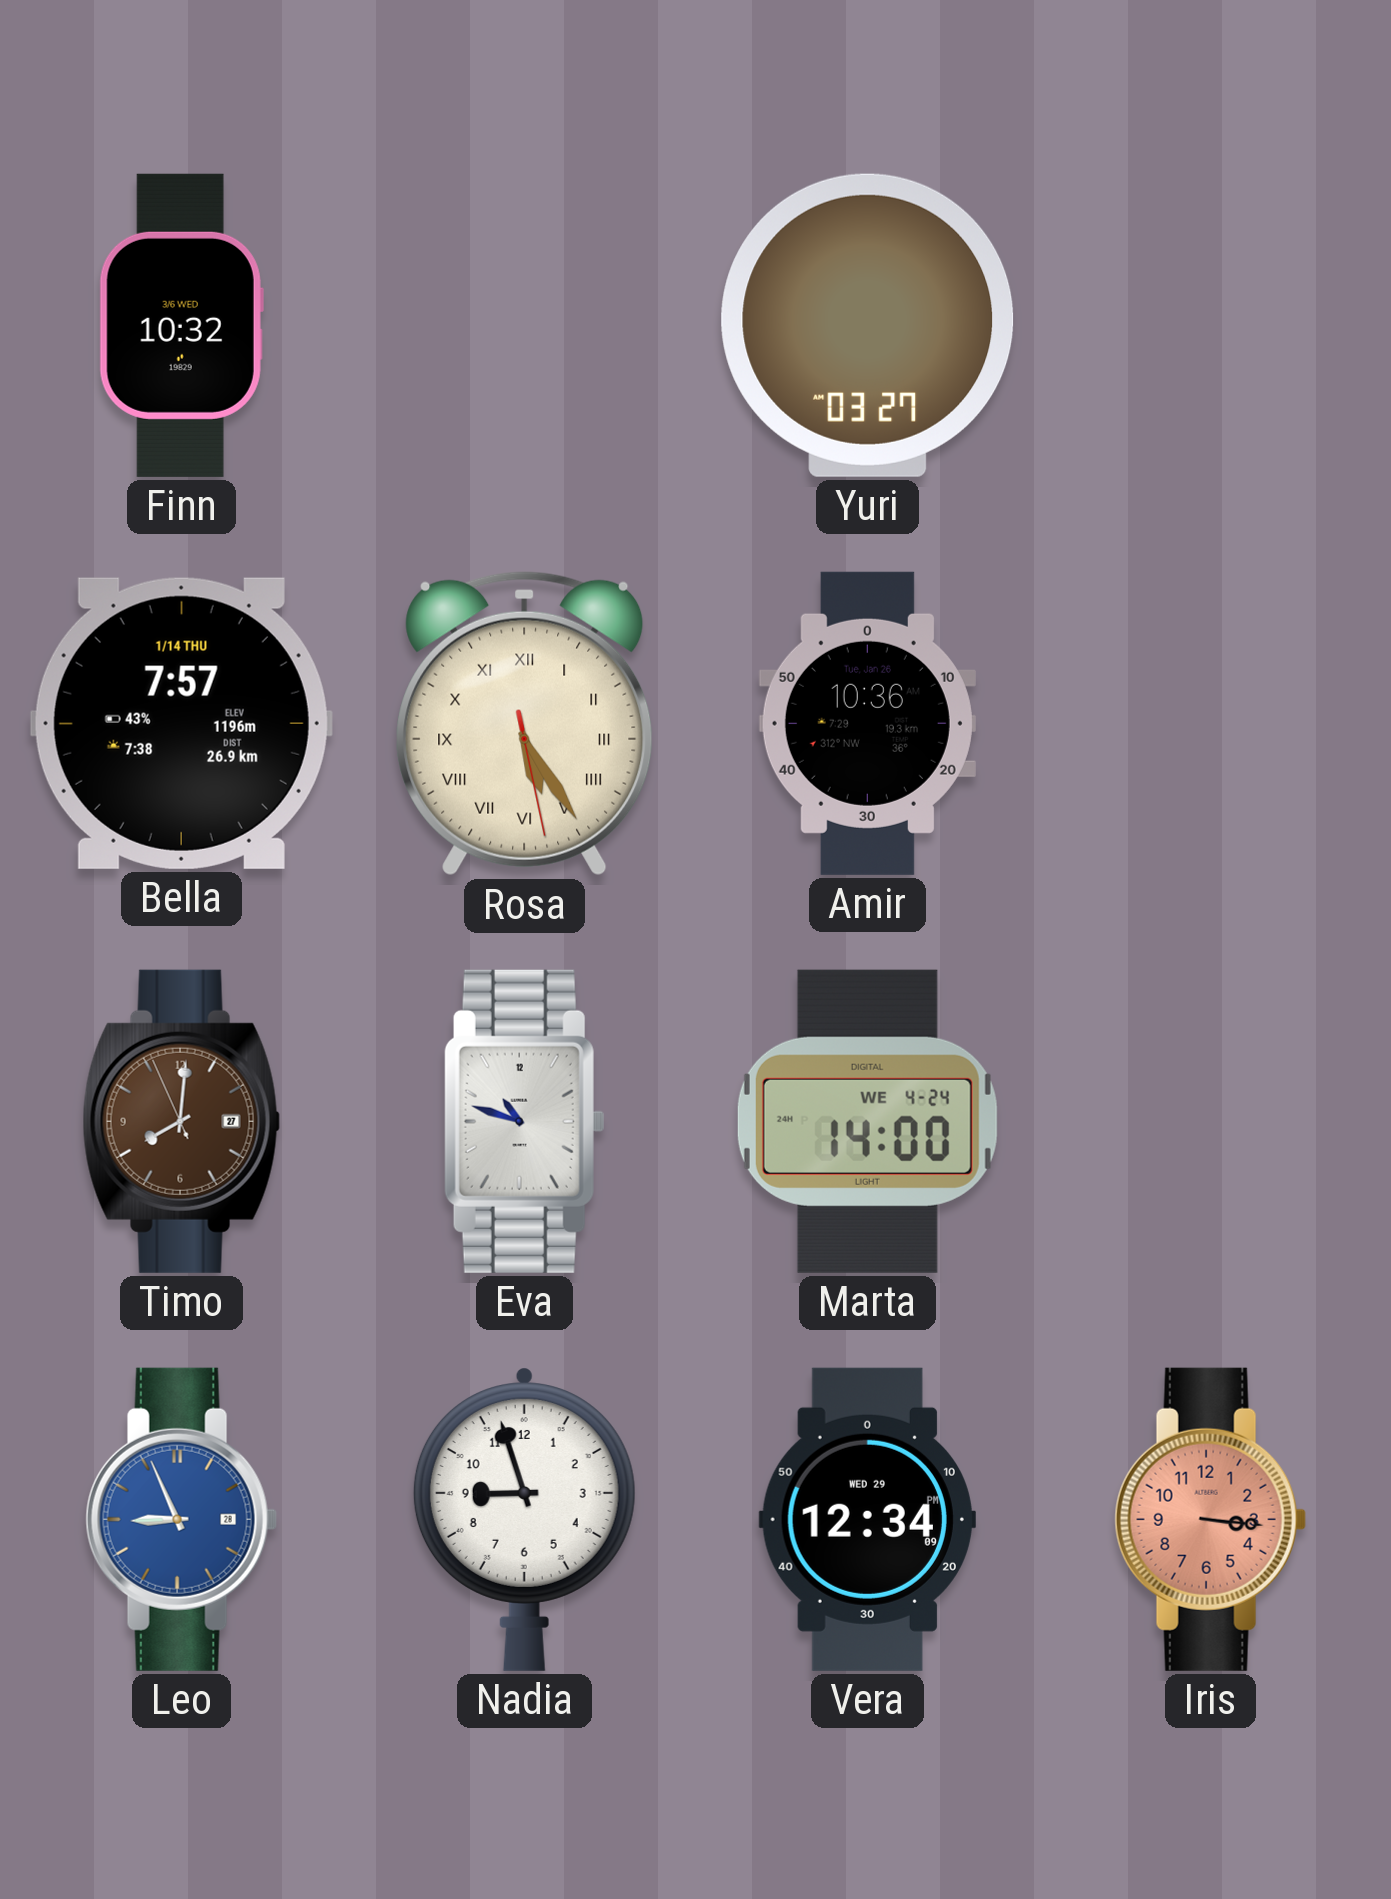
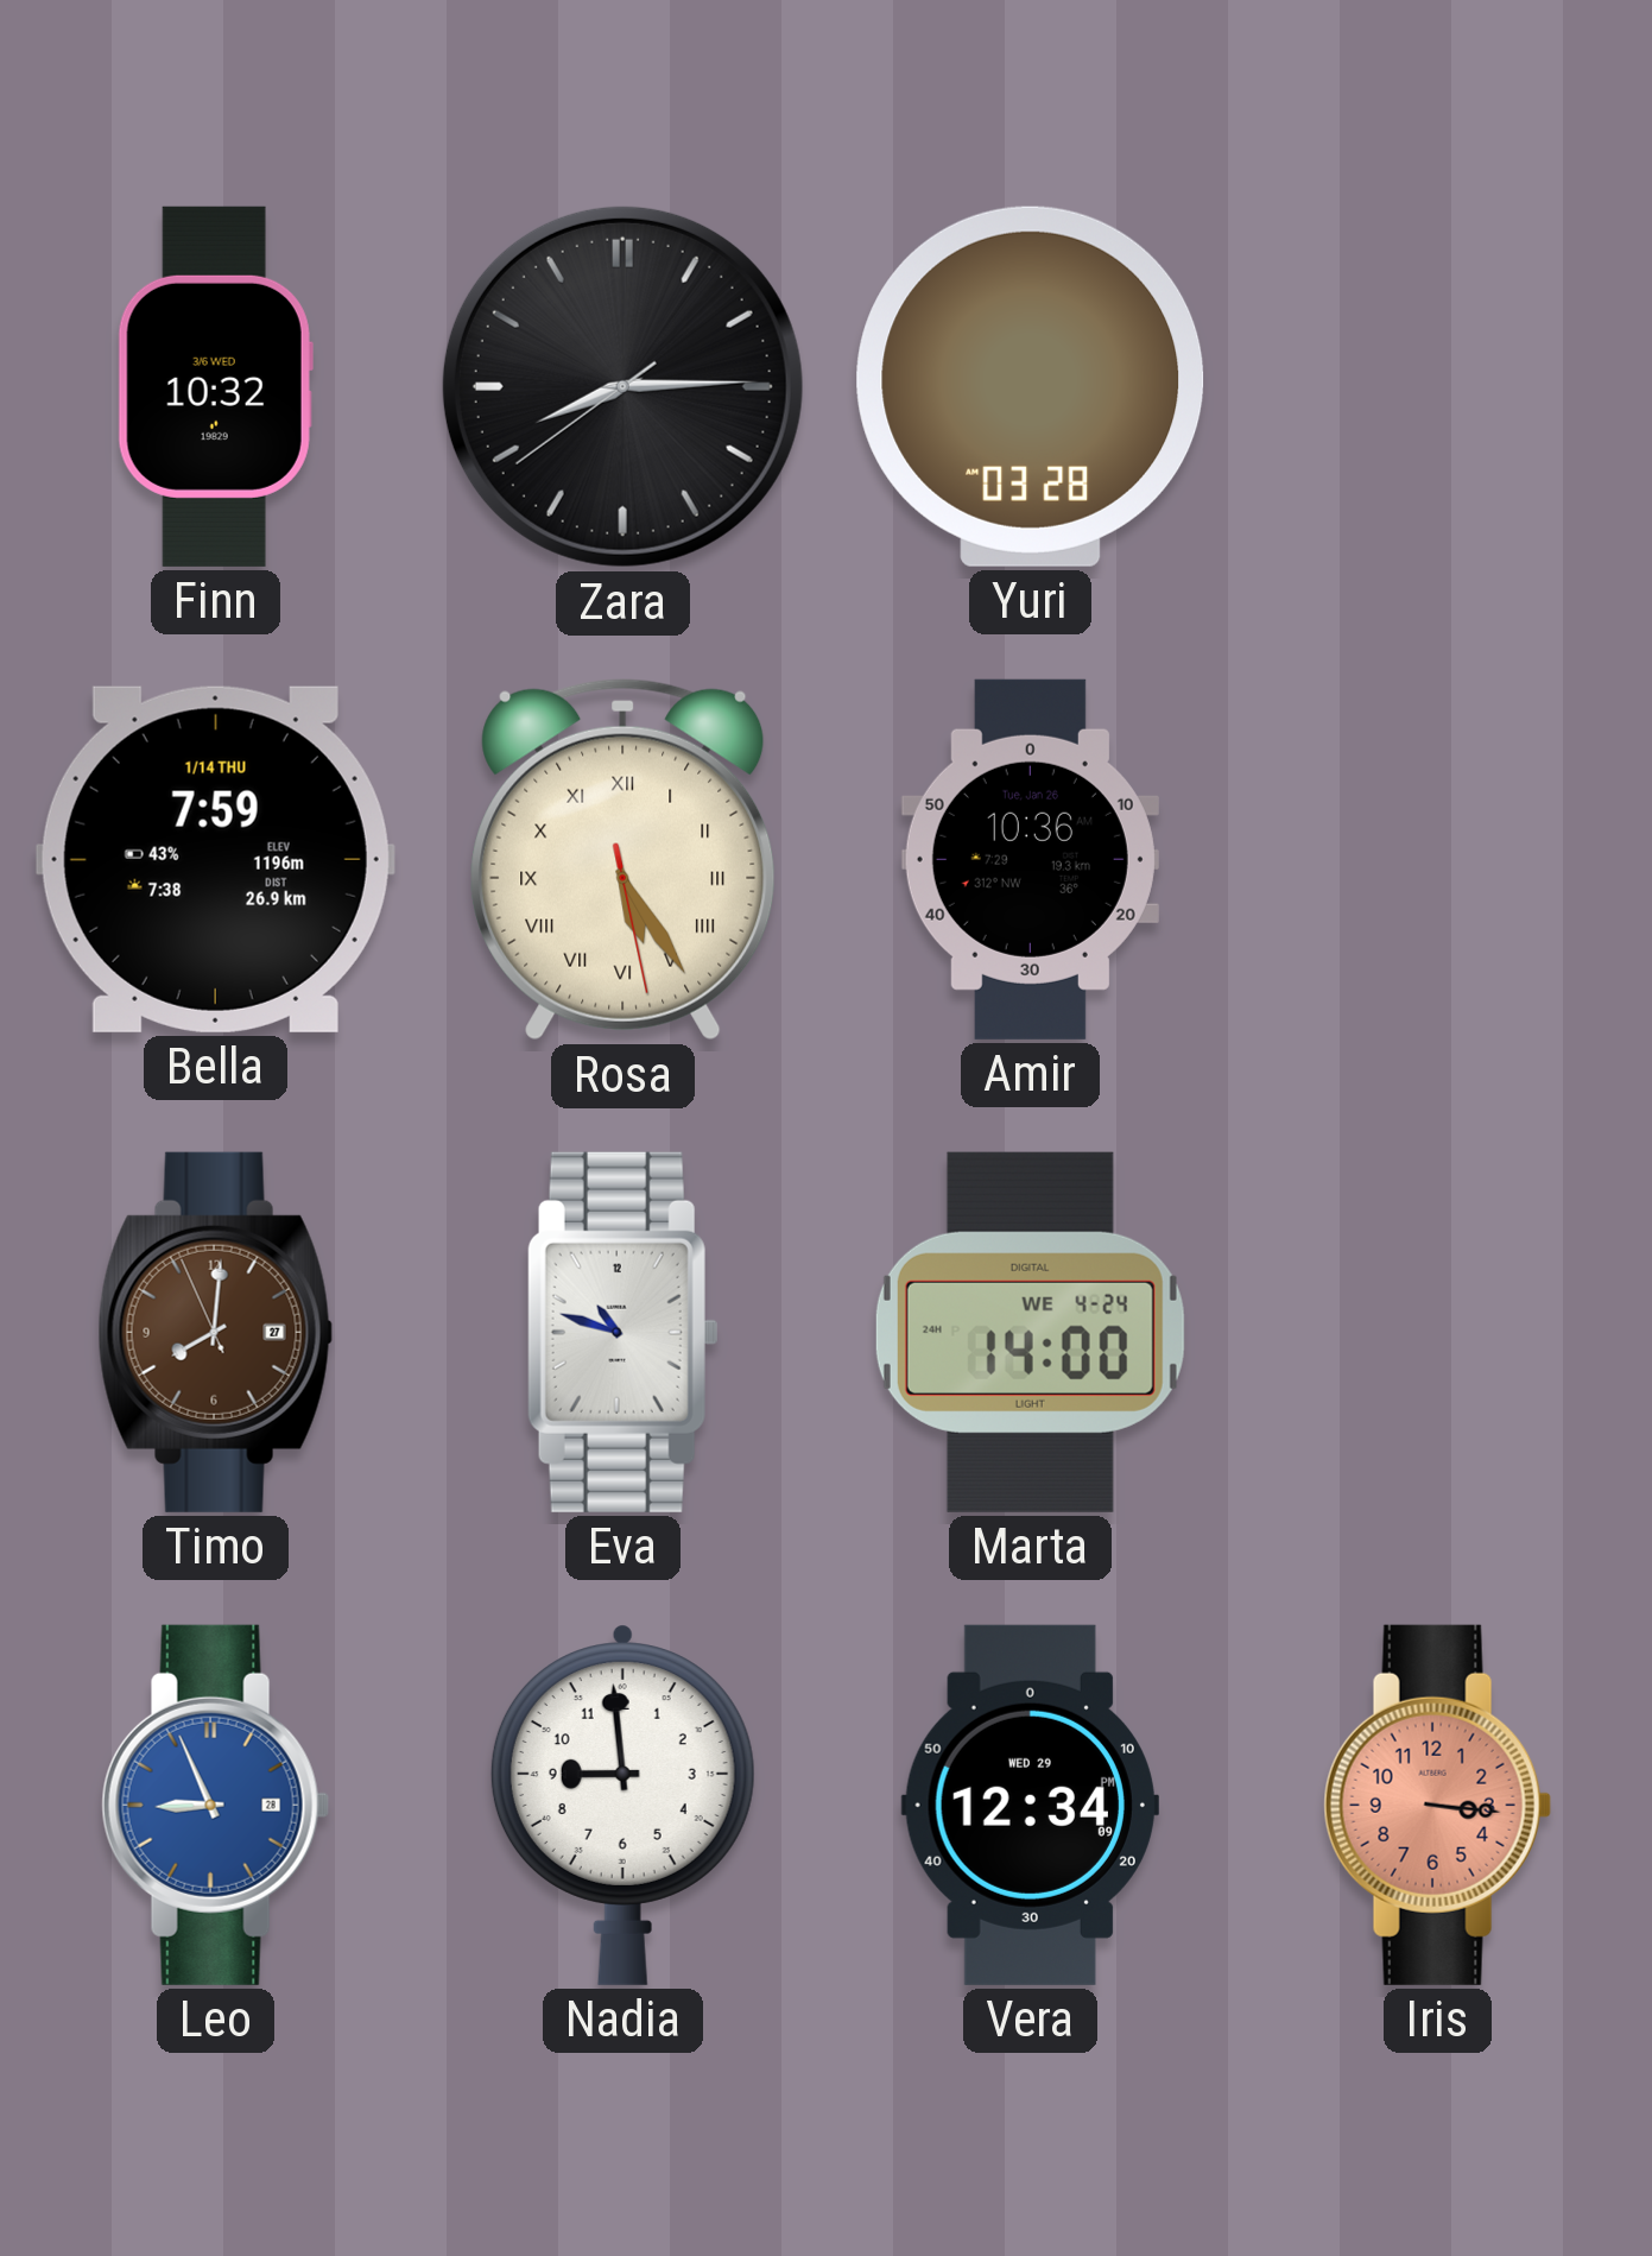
Zara: none -> 8:14 (622, 386)
Yuri: 03:27 -> 03:28 (1031, 386)
Bella: 7:57 -> 7:59 (215, 859)
Nadia: 8:57 -> 8:59 (622, 1805)
